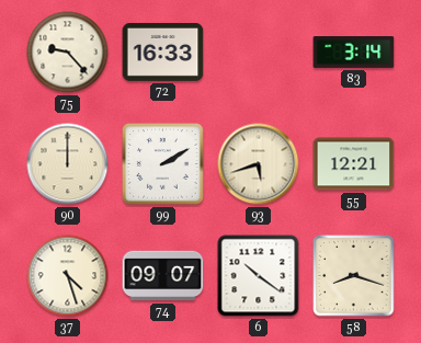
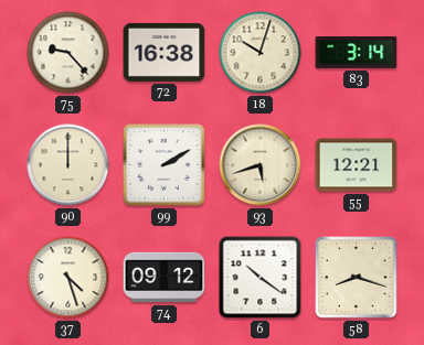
72: 16:33 -> 16:38 (165, 52)
18: none -> 10:03 (261, 53)
74: 09:07 -> 09:12 (165, 278)
